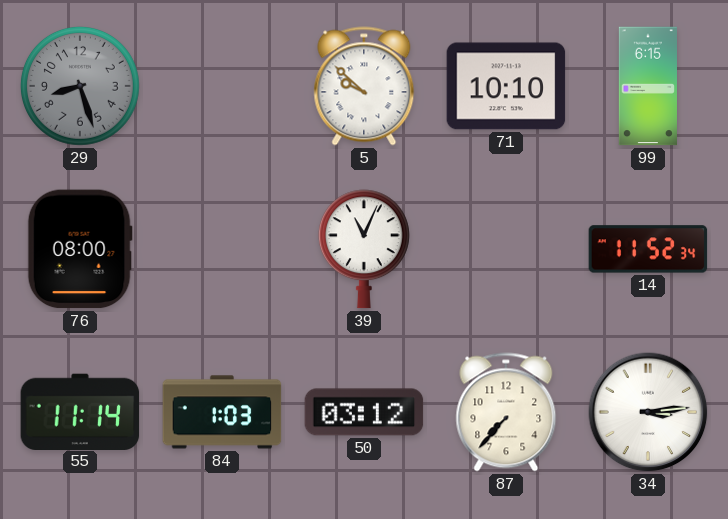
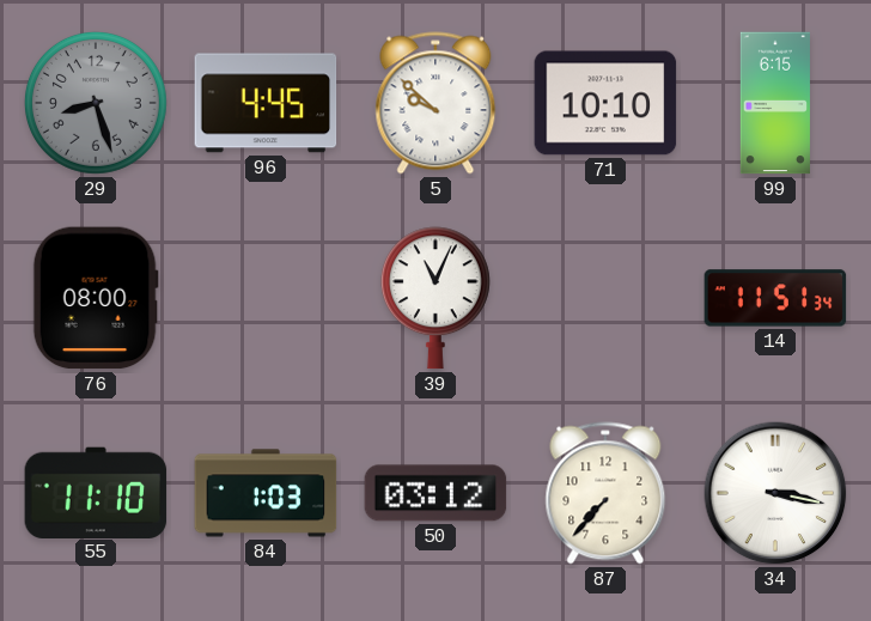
96: none -> 4:45 (266, 103)
14: 11:52 -> 11:51 (775, 298)
55: 11:14 -> 11:10 (96, 492)
34: 3:14 -> 3:17 (775, 493)
